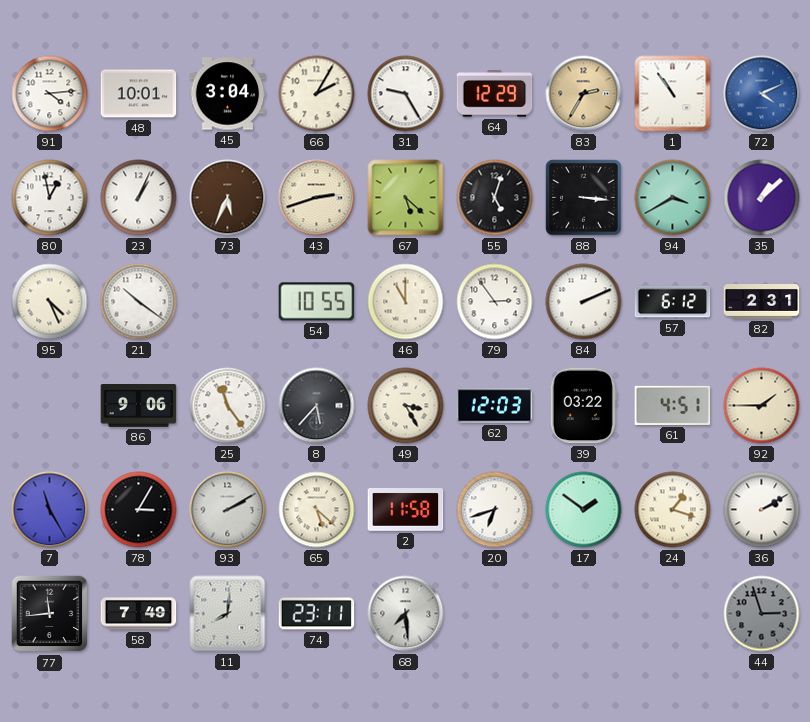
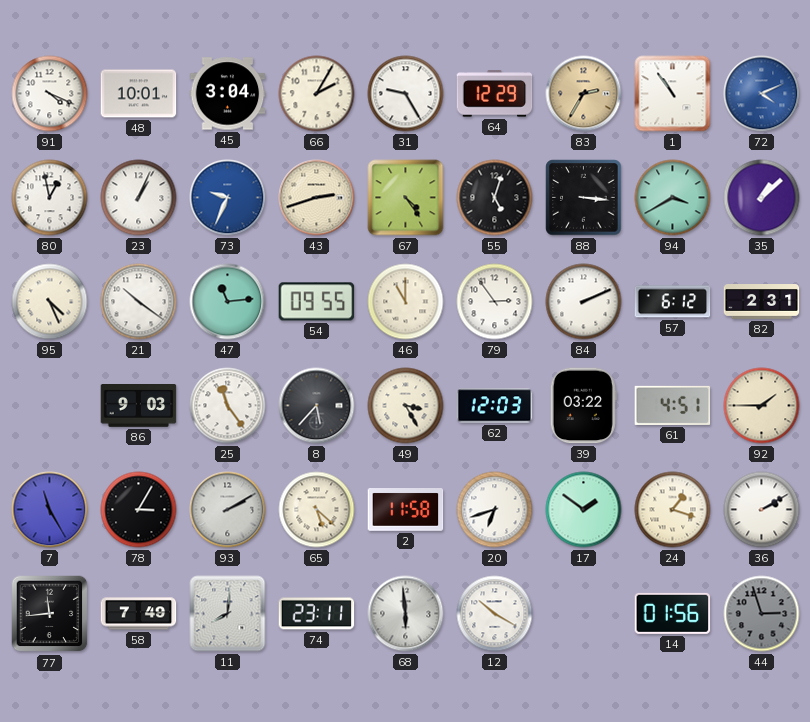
91: 4:14 -> 4:19 (50, 94)
73: 5:34 -> 9:34 (228, 198)
73 dial: brown -> blue (228, 198)
67: 5:22 -> 4:24 (406, 198)
47: none -> 11:14 (228, 302)
54: 10:55 -> 09:55 (317, 302)
86: 9:06 -> 9:03 (139, 406)
68: 7:29 -> 5:59 (406, 614)
12: none -> 10:20 (495, 614)
14: none -> 01:56 (673, 613)
